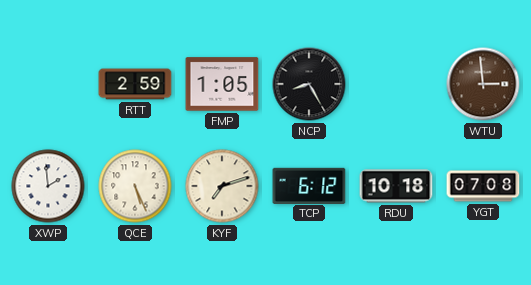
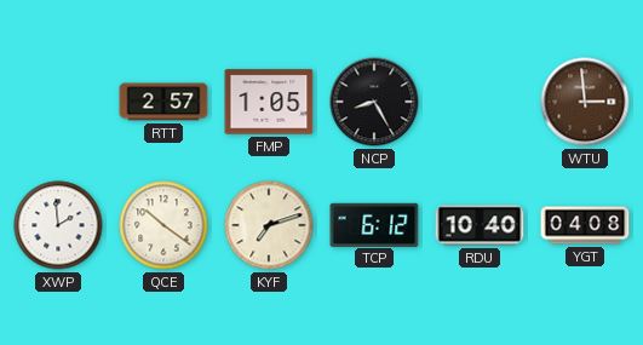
RTT: 2:59 -> 2:57 (163, 102)
QCE: 5:26 -> 10:21 (163, 225)
RDU: 10:18 -> 10:40 (480, 225)
YGT: 07:08 -> 04:08 (585, 225)
